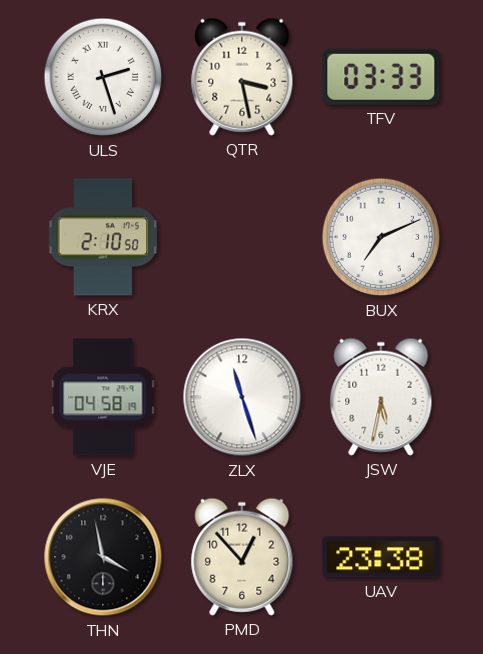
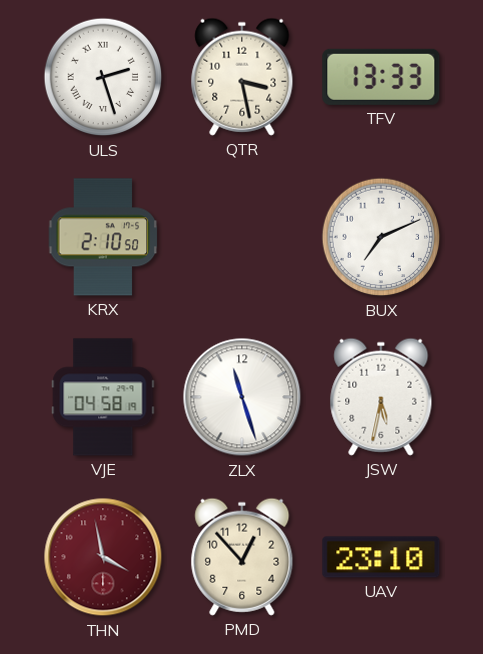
TFV: 03:33 -> 13:33 (381, 77)
THN dial: black -> burgundy (103, 557)
UAV: 23:38 -> 23:10 (381, 557)
